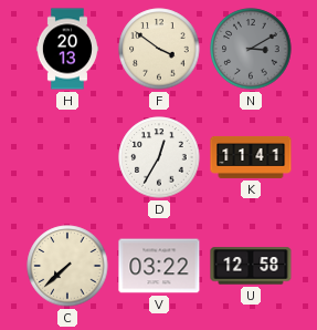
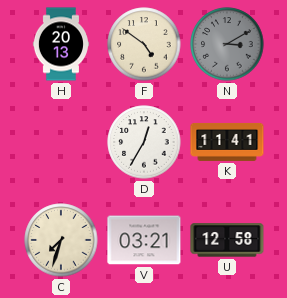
F: 3:51 -> 4:51 (144, 44)
C: 7:38 -> 7:33 (61, 240)
V: 03:22 -> 03:21 (144, 240)
